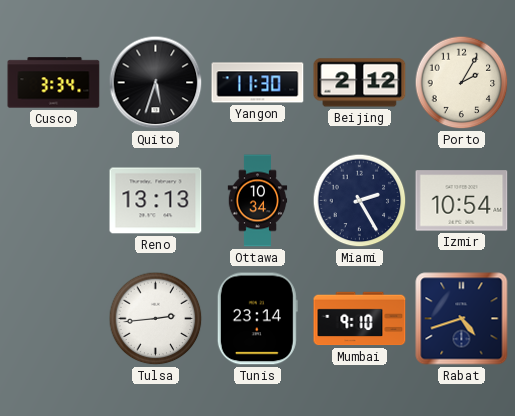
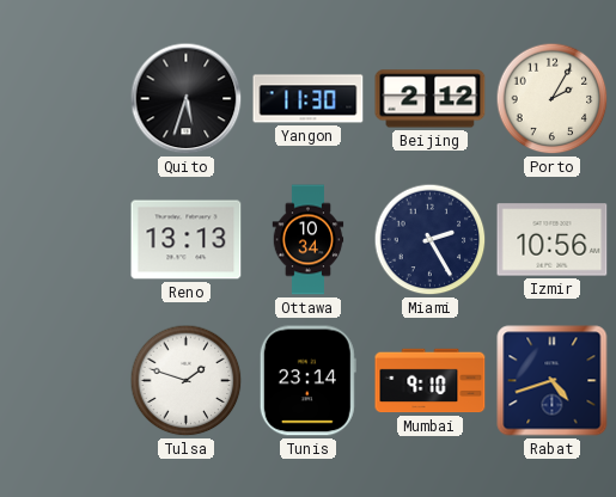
Cusco: 3:34 -> none (54, 83)
Izmir: 10:54 -> 10:56 (553, 240)
Tulsa: 2:44 -> 1:48 (187, 381)
